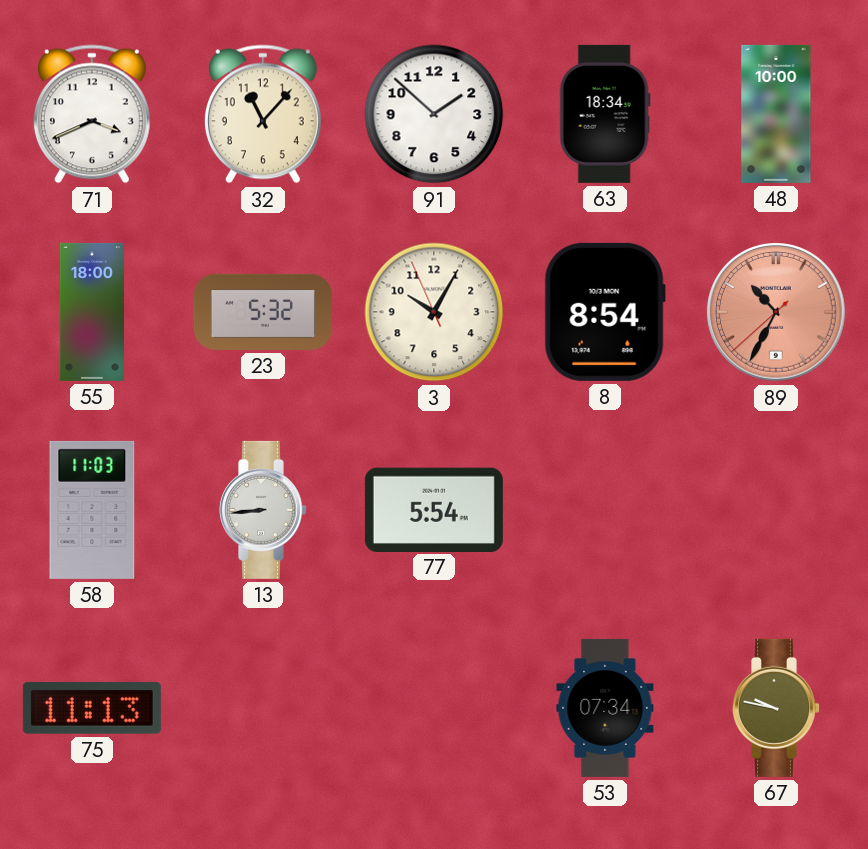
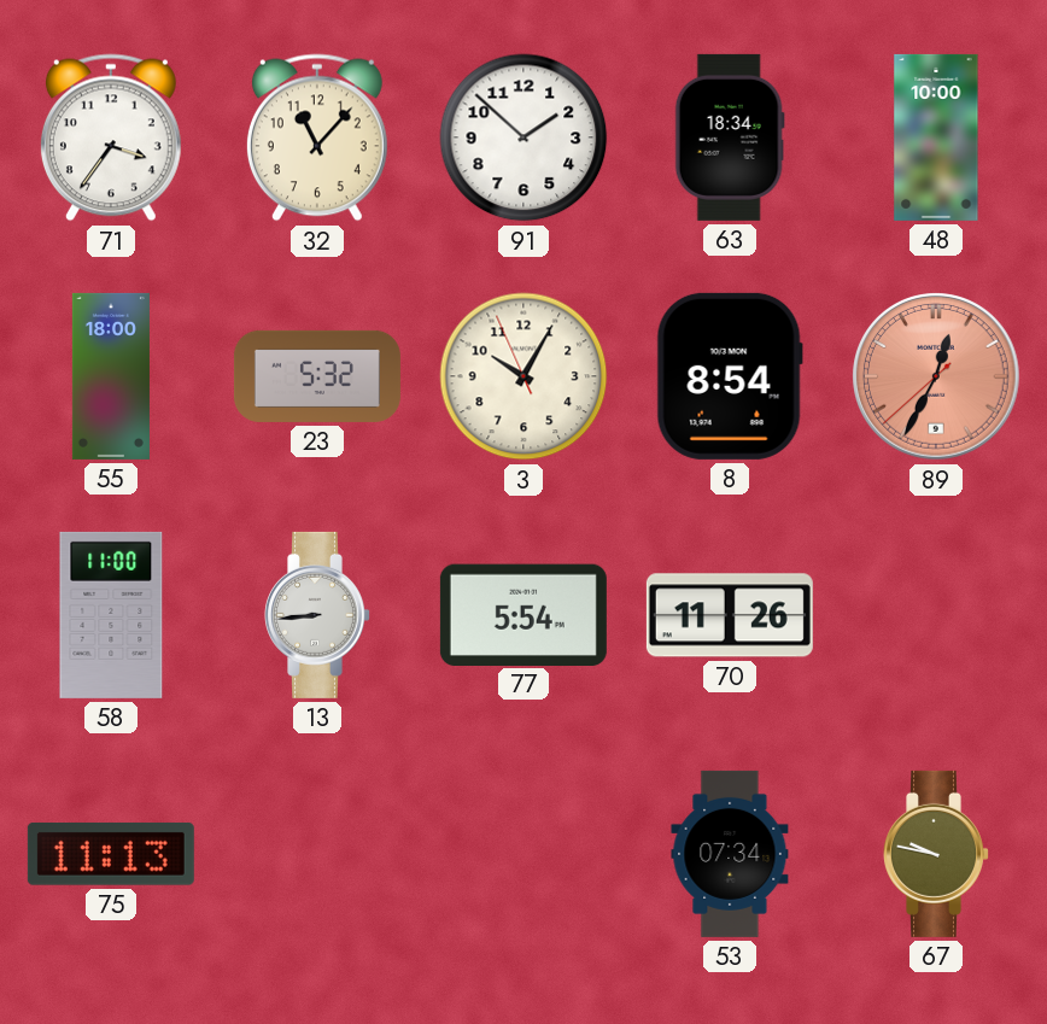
71: 3:41 -> 3:36 (111, 137)
89: 10:34 -> 12:34 (936, 376)
58: 11:03 -> 11:00 (111, 615)
70: none -> 11:26 (730, 615)
